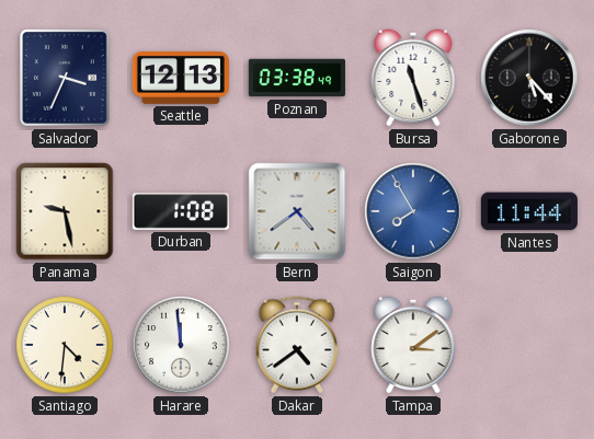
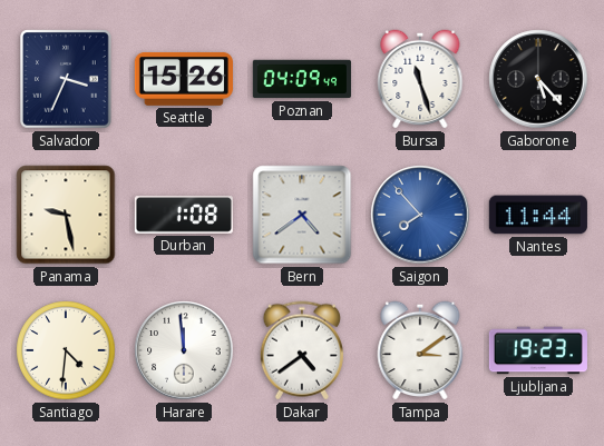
Seattle: 12:13 -> 15:26 (184, 79)
Poznan: 03:38 -> 04:09 (302, 79)
Saigon: 7:55 -> 7:53 (420, 215)
Ljubljana: none -> 19:23 (538, 350)
